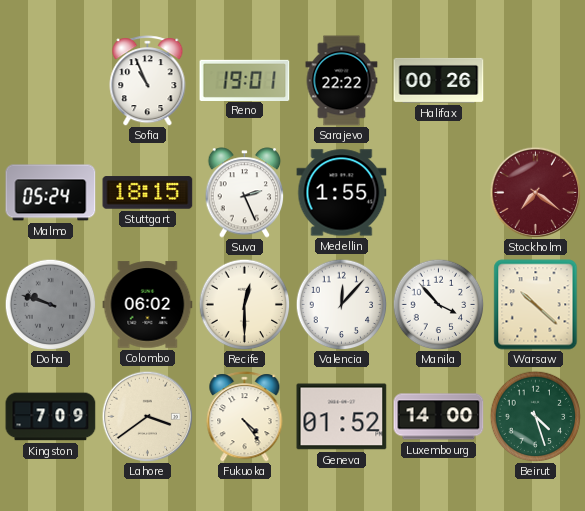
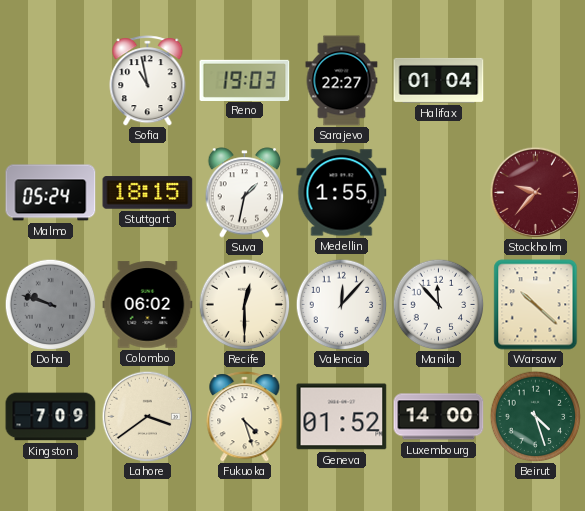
Sofia: 10:56 -> 10:58 (148, 81)
Reno: 19:01 -> 19:03 (245, 80)
Sarajevo: 22:22 -> 22:27 (342, 81)
Halifax: 00:26 -> 01:04 (439, 80)
Suva: 2:26 -> 1:32 (245, 193)
Stockholm: 7:21 -> 9:37 (535, 192)
Manila: 3:53 -> 11:53 (438, 304)
Fukuoka: 4:24 -> 4:27 (245, 417)
